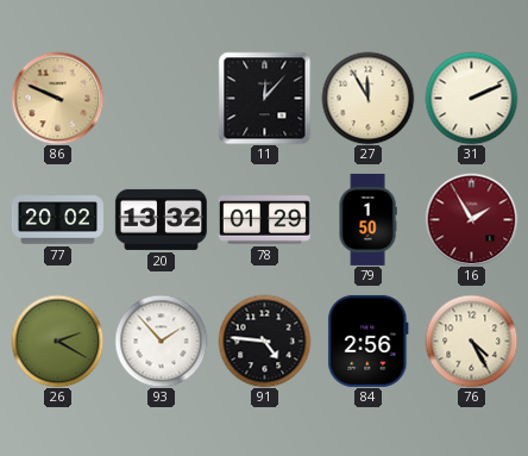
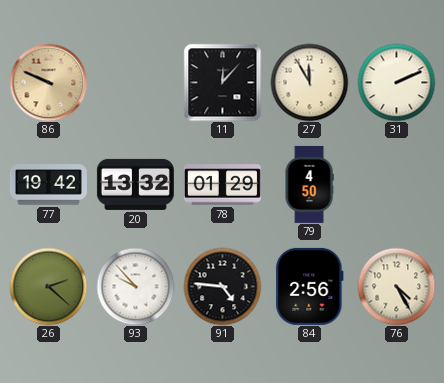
77: 20:02 -> 19:42 (48, 185)
79: 1:50 -> 4:50 (309, 184)
16: 1:55 -> none (471, 219)
26: 2:20 -> 2:22 (48, 286)
93: 1:53 -> 9:53 (135, 286)
